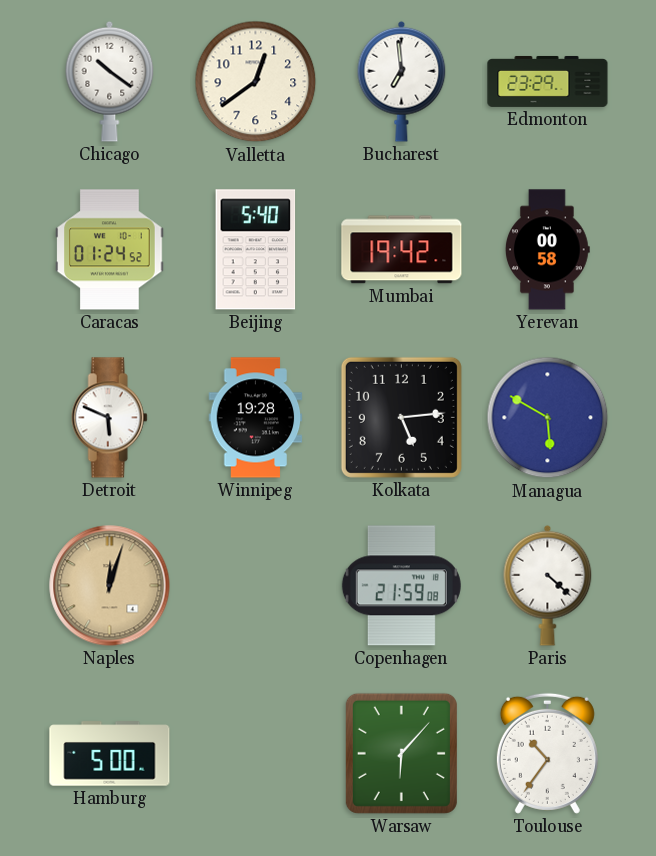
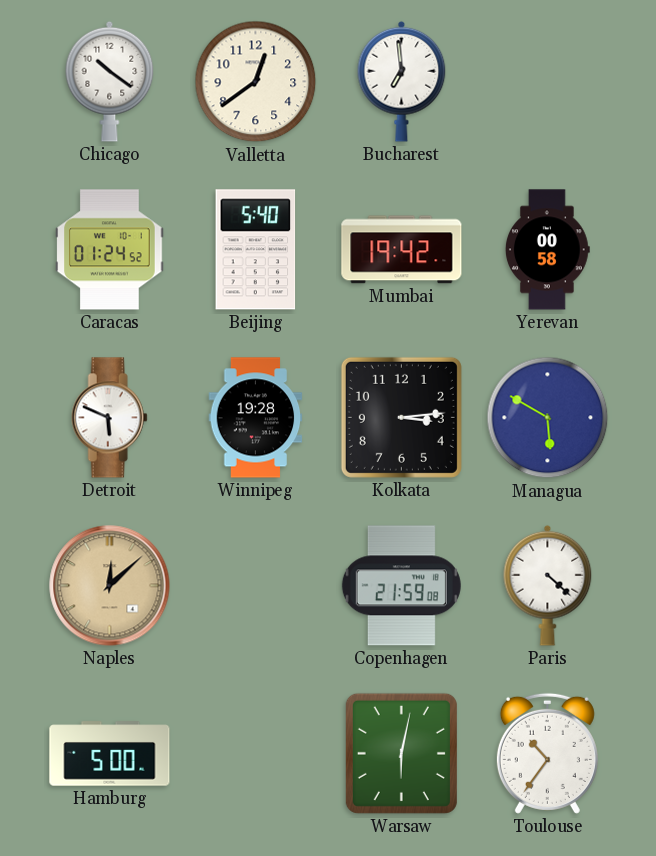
Edmonton: 23:29 -> none (548, 81)
Kolkata: 5:14 -> 3:14 (401, 417)
Naples: 12:03 -> 12:08 (110, 586)
Warsaw: 6:07 -> 6:02 (401, 753)
